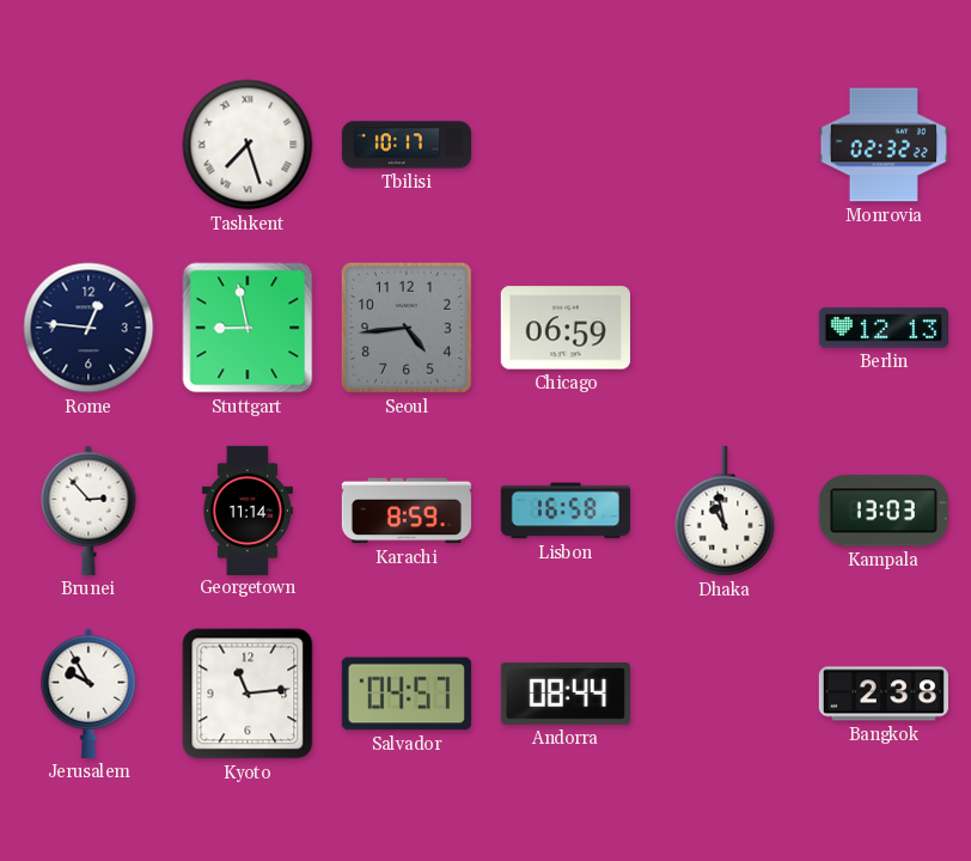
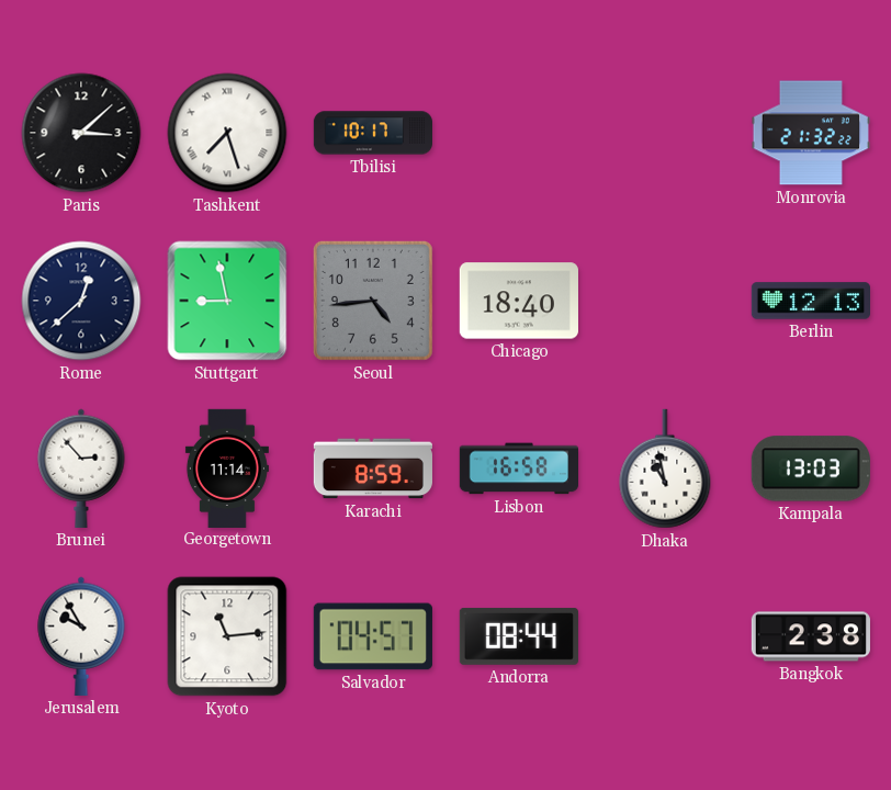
Paris: none -> 3:08 (81, 133)
Monrovia: 02:32 -> 21:32 (811, 133)
Rome: 12:46 -> 12:38 (81, 301)
Chicago: 06:59 -> 18:40 (519, 301)
